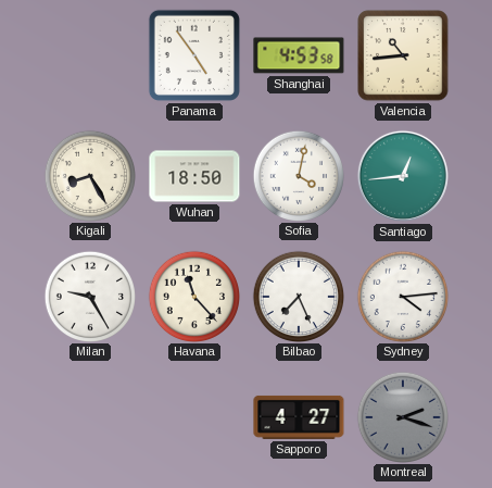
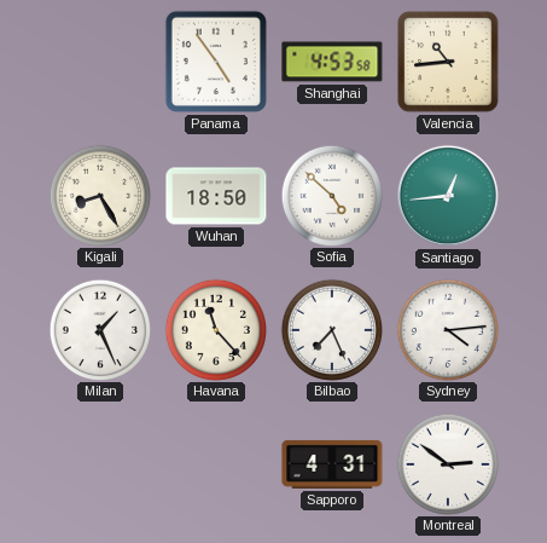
Sofia: 4:02 -> 4:52 (331, 195)
Milan: 9:25 -> 1:26 (99, 329)
Sapporo: 4:27 -> 4:31 (332, 464)
Montreal: 2:18 -> 2:51 (447, 463)
Montreal dial: grey -> white (447, 463)
